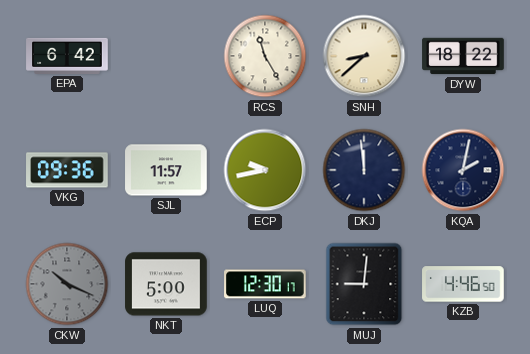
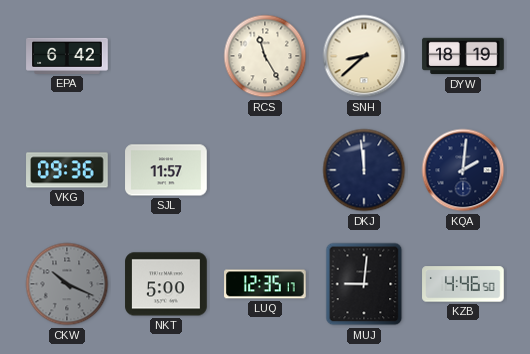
DYW: 18:22 -> 18:19 (463, 56)
ECP: 9:43 -> none (265, 170)
KQA: 2:02 -> 2:01 (463, 170)
LUQ: 12:30 -> 12:35 (265, 284)
